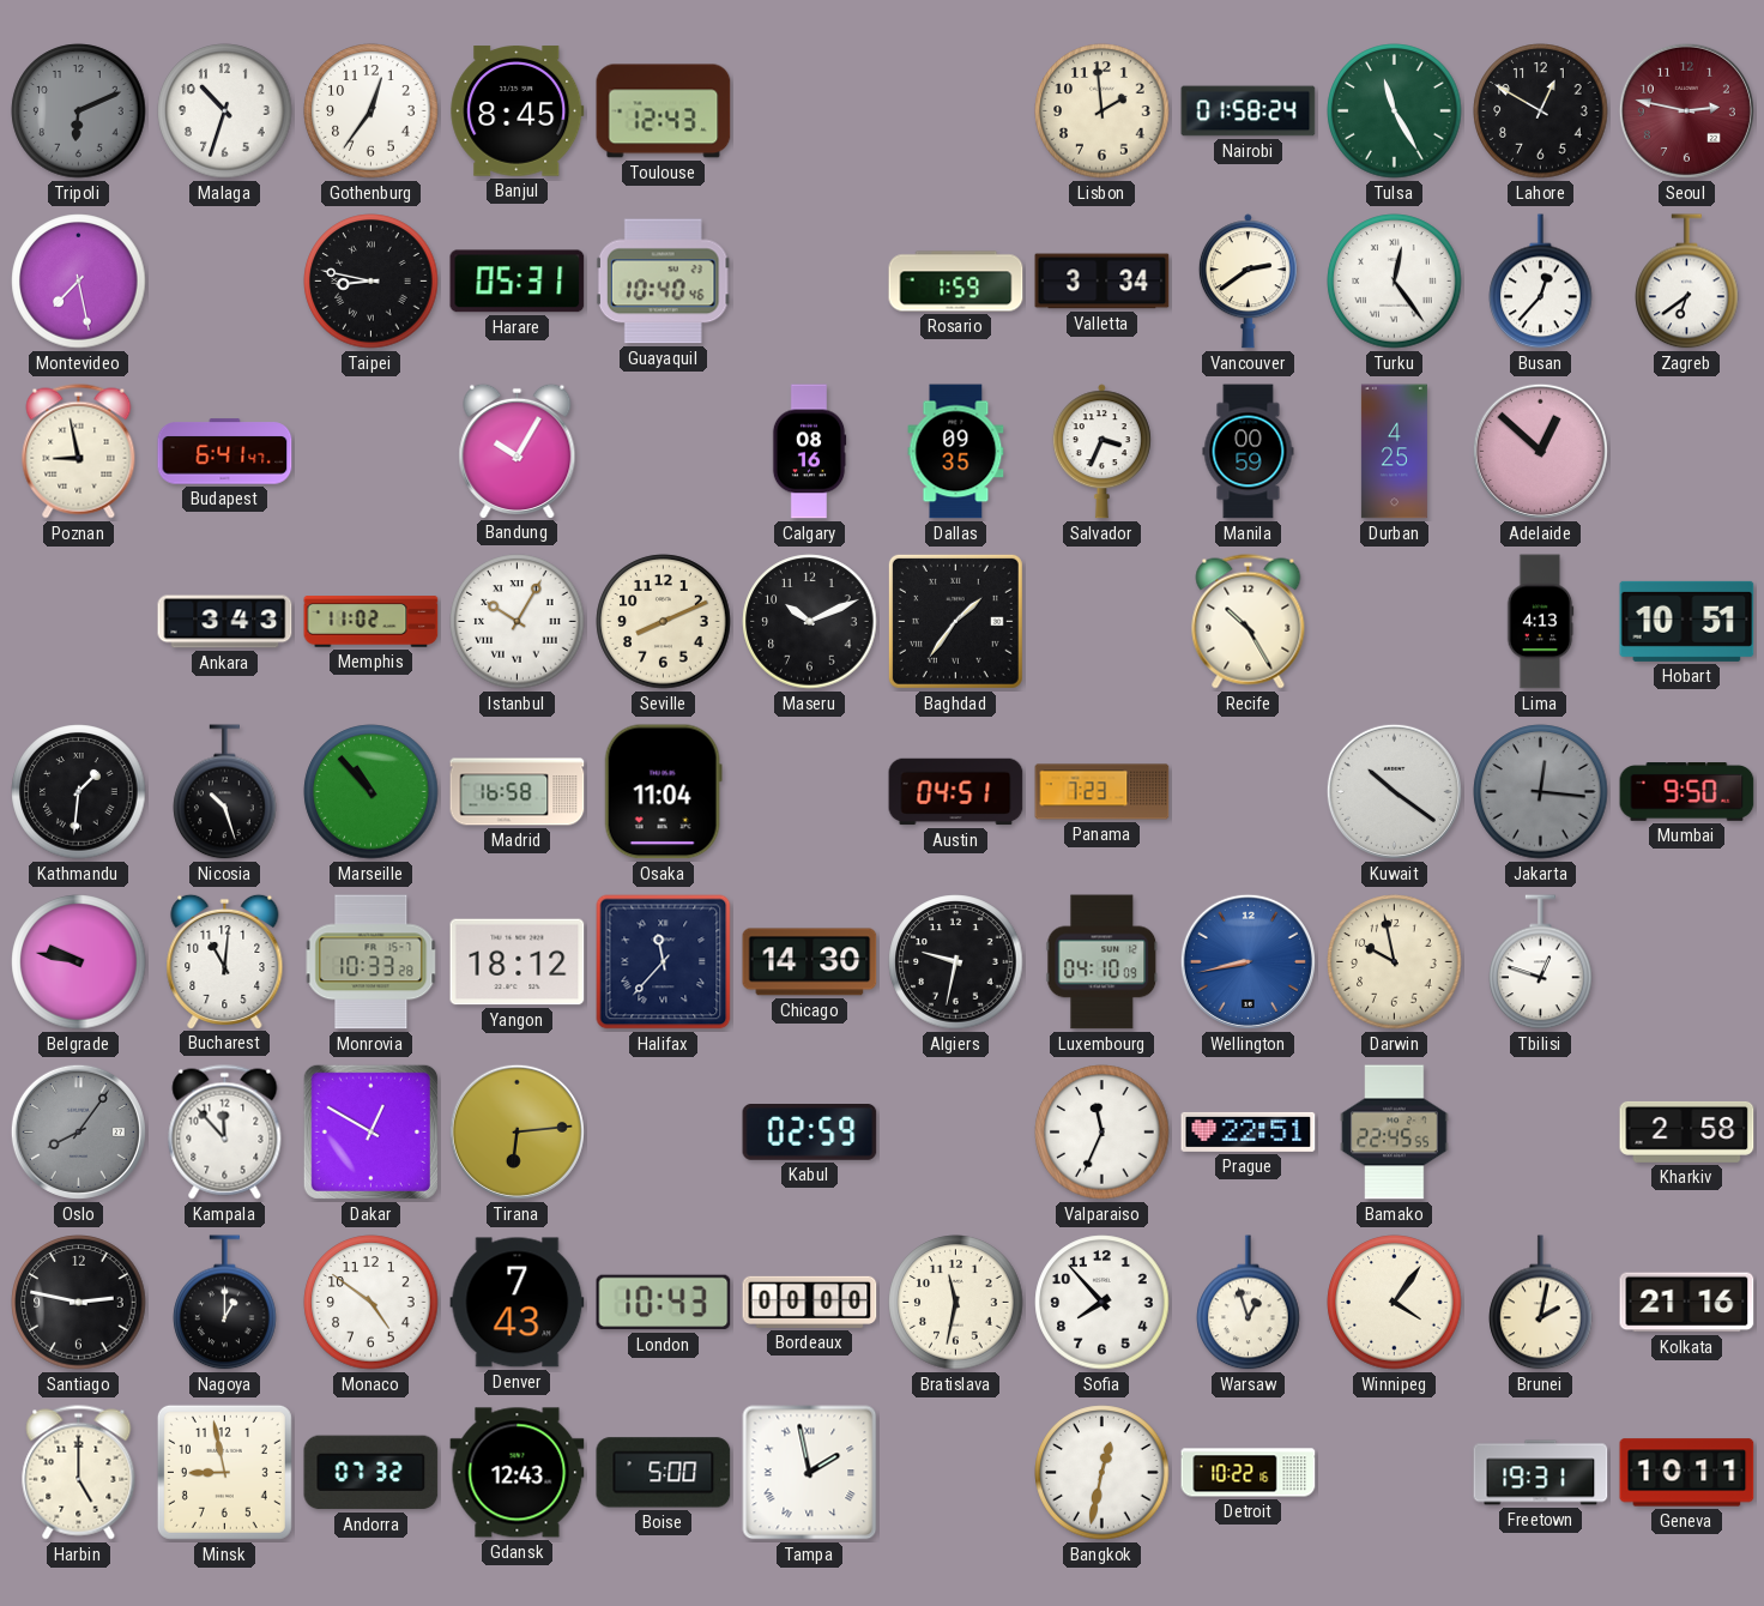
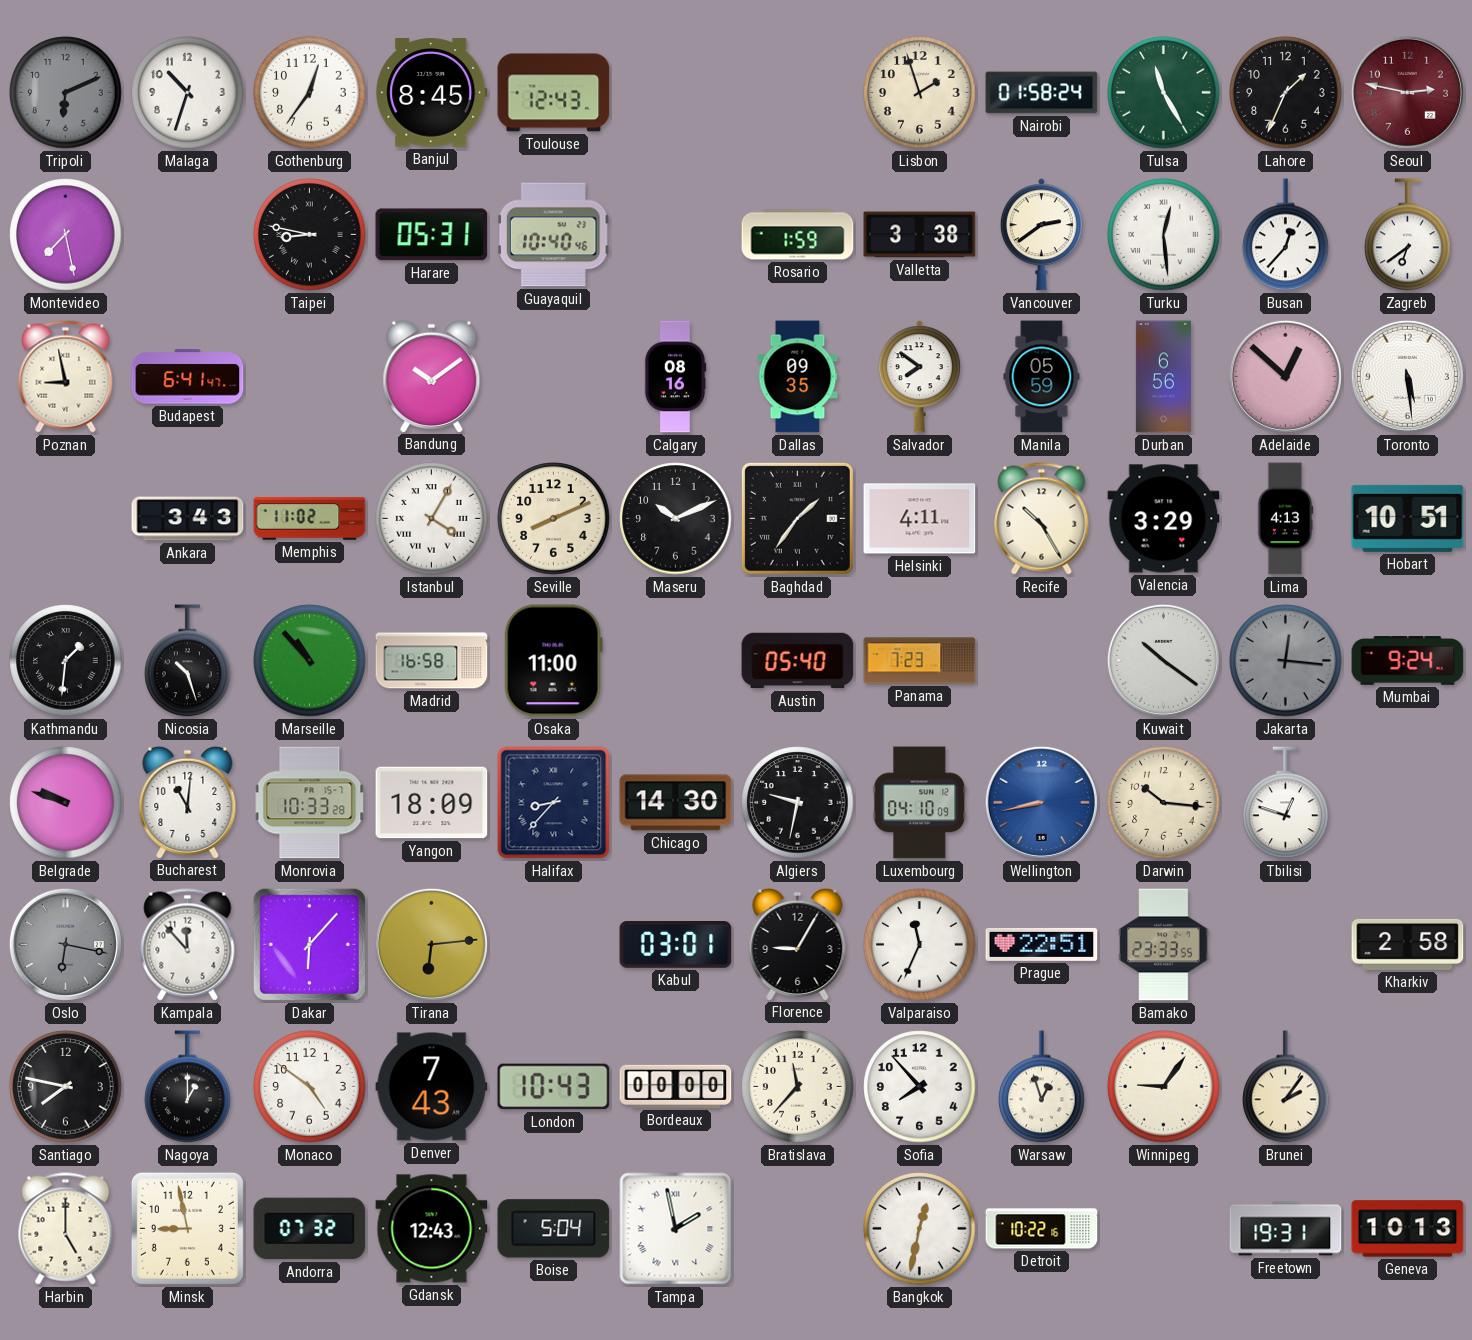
Lisbon: 1:59 -> 1:57 (920, 93)
Lahore: 12:50 -> 1:34 (1286, 93)
Valletta: 3:34 -> 3:38 (920, 235)
Turku: 12:24 -> 12:29 (1164, 235)
Bandung: 10:05 -> 10:09 (432, 376)
Salvador: 3:34 -> 7:51 (919, 377)
Manila: 00:59 -> 05:59 (1042, 377)
Durban: 4:25 -> 6:56 (1163, 377)
Toronto: none -> 5:29 (1407, 376)
Istanbul: 10:05 -> 4:05 (432, 519)
Helsinki: none -> 4:11 (920, 519)
Valencia: none -> 3:29 (1164, 519)
Osaka: 11:04 -> 11:00 (553, 661)
Austin: 04:51 -> 05:40 (798, 661)
Mumbai: 9:50 -> 9:24 (1408, 661)
Belgrade: 9:47 -> 9:48 (66, 803)
Yangon: 18:12 -> 18:09 (432, 803)
Halifax: 11:37 -> 8:37 (554, 803)
Darwin: 9:58 -> 10:16 (1164, 803)
Oslo: 8:06 -> 6:17 (65, 944)
Dakar: 12:50 -> 6:07 (309, 944)
Kabul: 02:59 -> 03:01 (676, 945)
Florence: none -> 9:05 (798, 944)
Bamako: 22:45 -> 23:33 (1164, 945)
Santiago: 2:47 -> 7:47 (66, 1087)
Bratislava: 11:32 -> 11:37 (798, 1087)
Winnipeg: 4:06 -> 9:06 (1164, 1087)
Brunei: 2:02 -> 2:06 (1286, 1087)
Kolkata: 21:16 -> none (1687, 1303)
Boise: 5:00 -> 5:04 (554, 1229)
Geneva: 10:11 -> 10:13 (1408, 1229)
